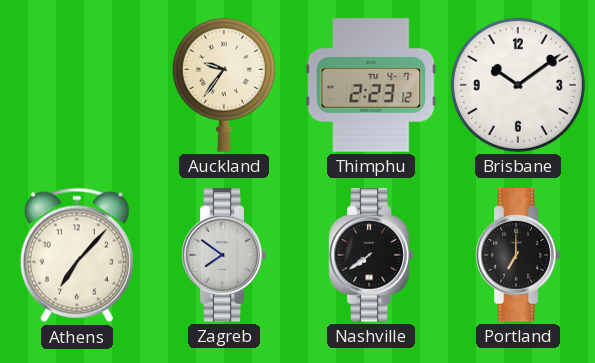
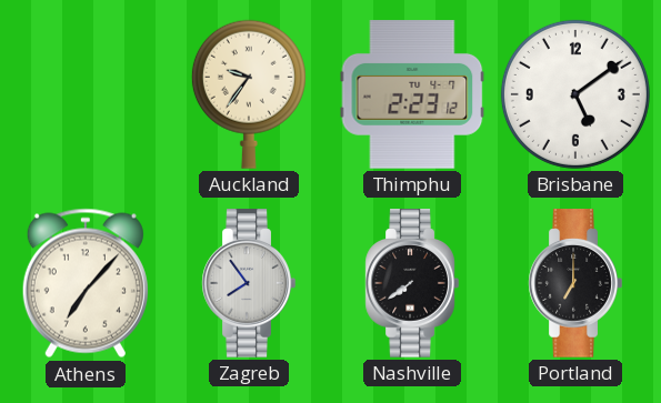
Brisbane: 10:09 -> 5:09 (575, 94)
Zagreb: 7:51 -> 7:54 (249, 283)
